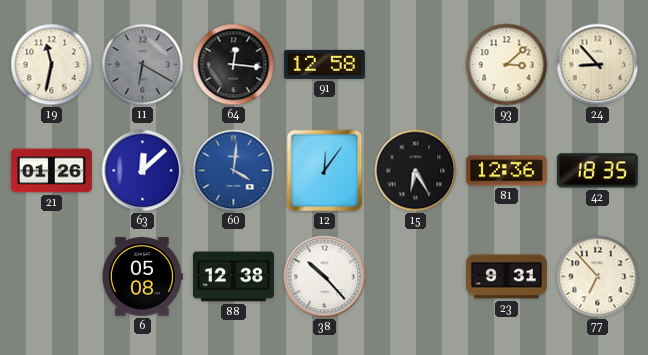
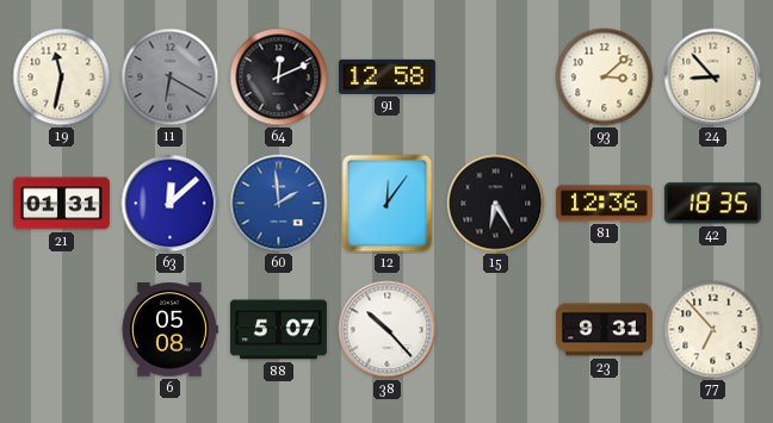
64: 12:16 -> 12:11 (279, 77)
21: 01:26 -> 01:31 (61, 204)
60: 4:01 -> 1:59 (279, 204)
88: 12:38 -> 5:07 (278, 330)
